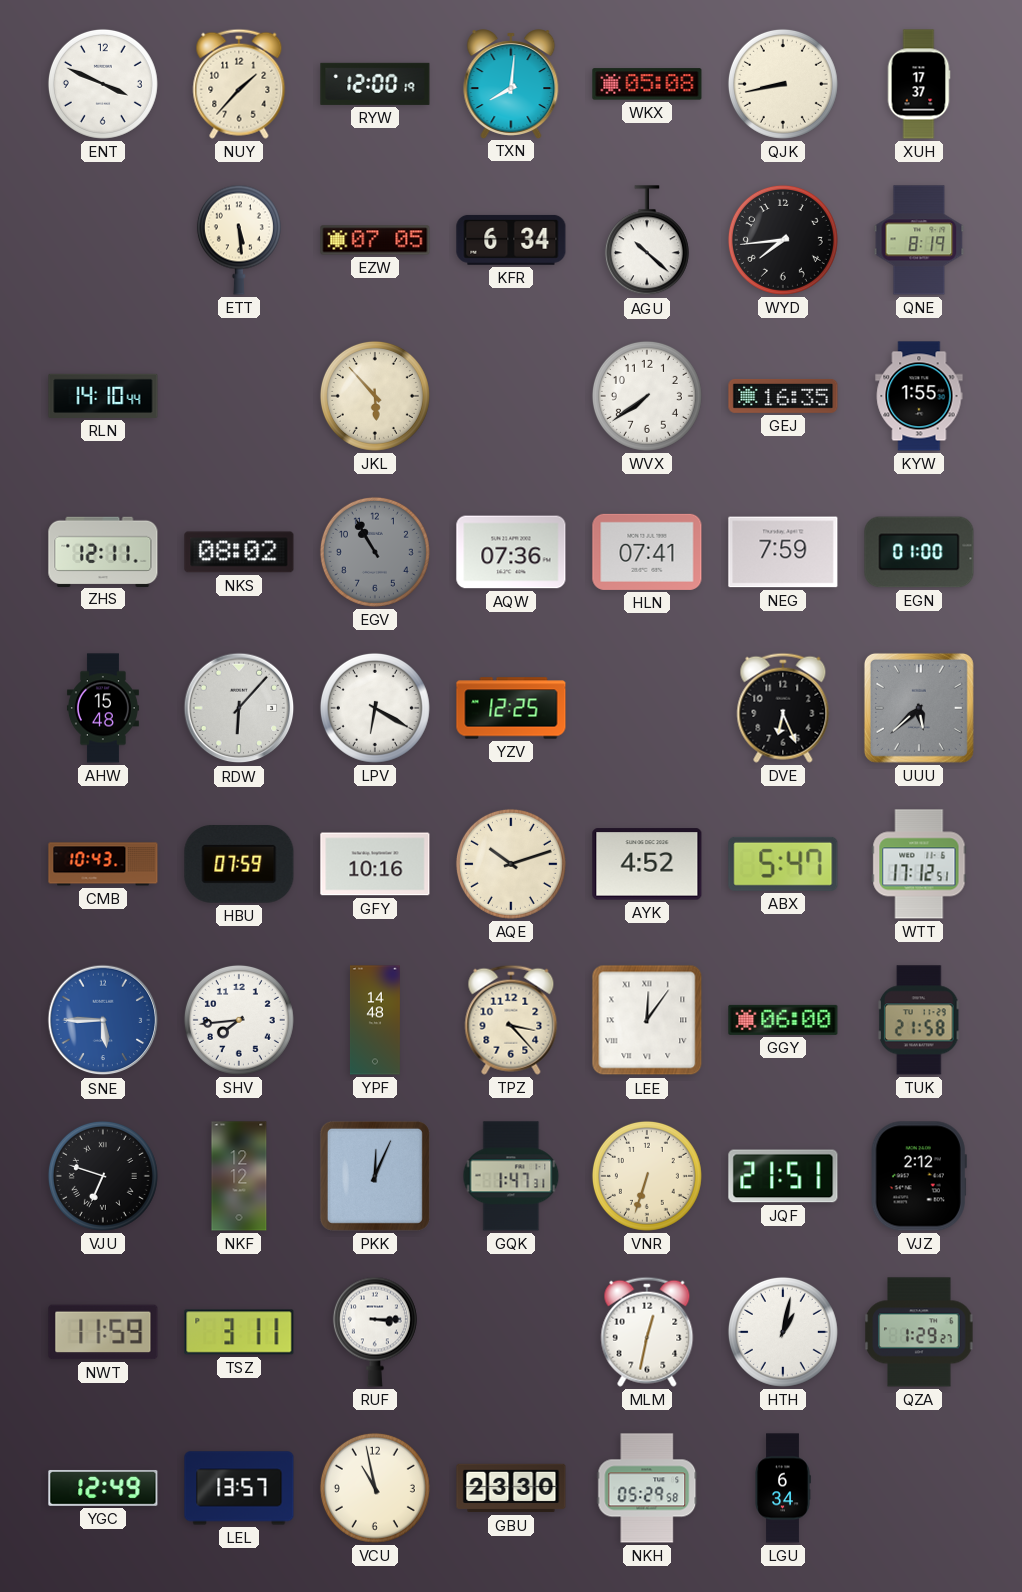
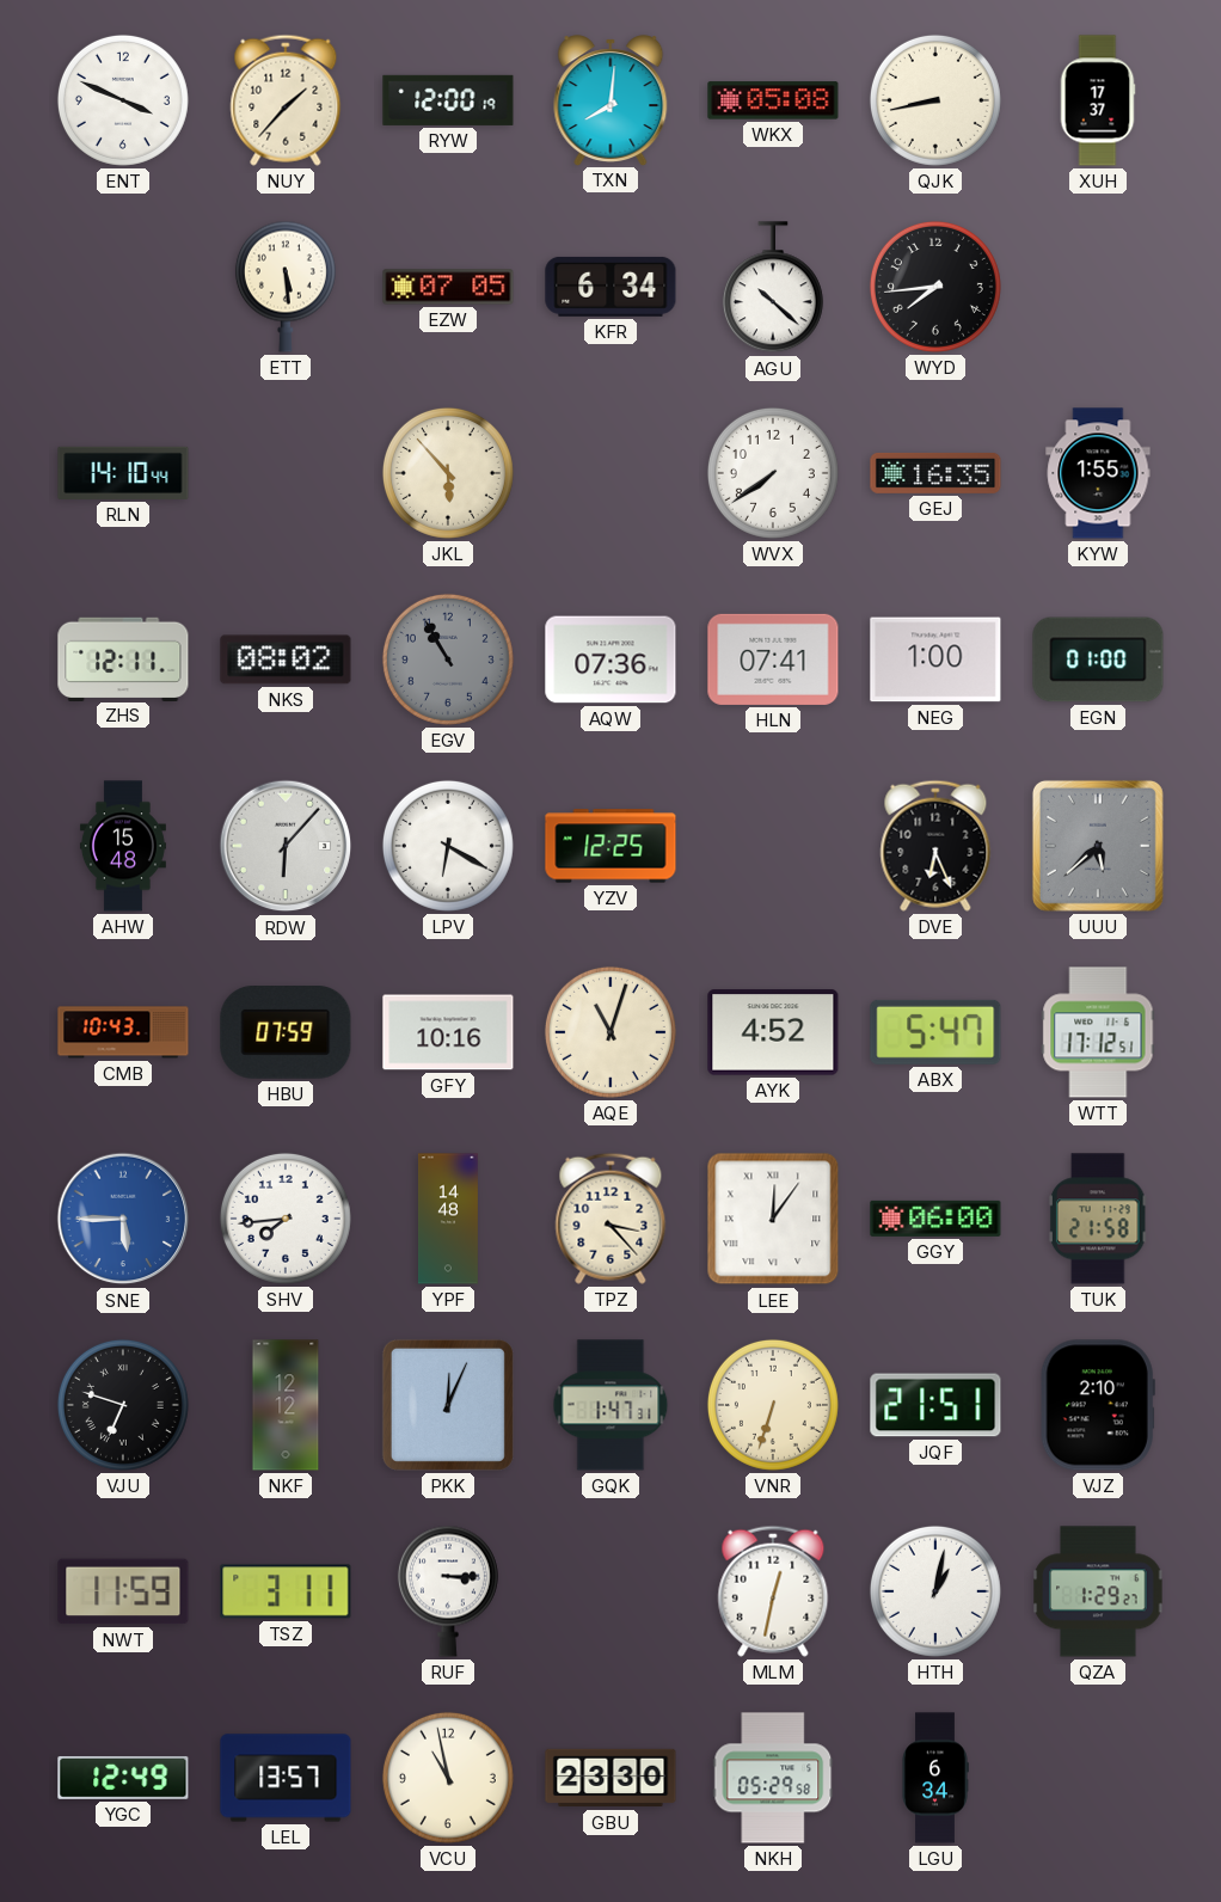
QNE: 8:19 -> none (919, 240)
NEG: 7:59 -> 1:00 (935, 659)
AQE: 10:12 -> 11:03 (610, 1032)
VJZ: 2:12 -> 2:10 (1098, 1405)
